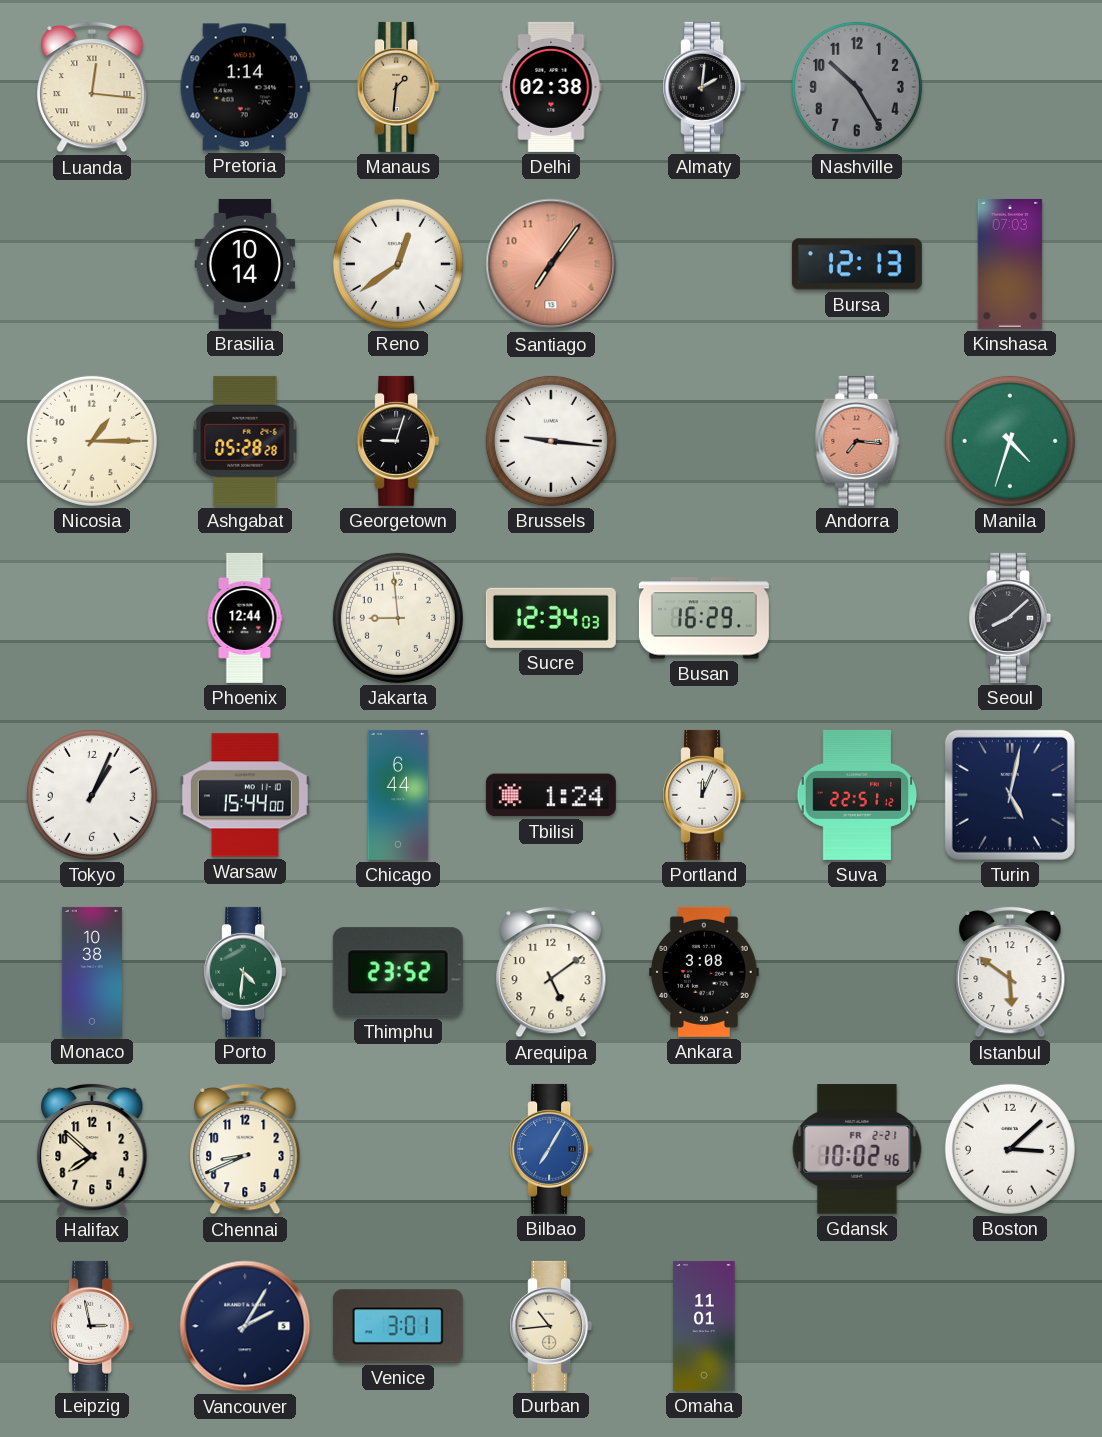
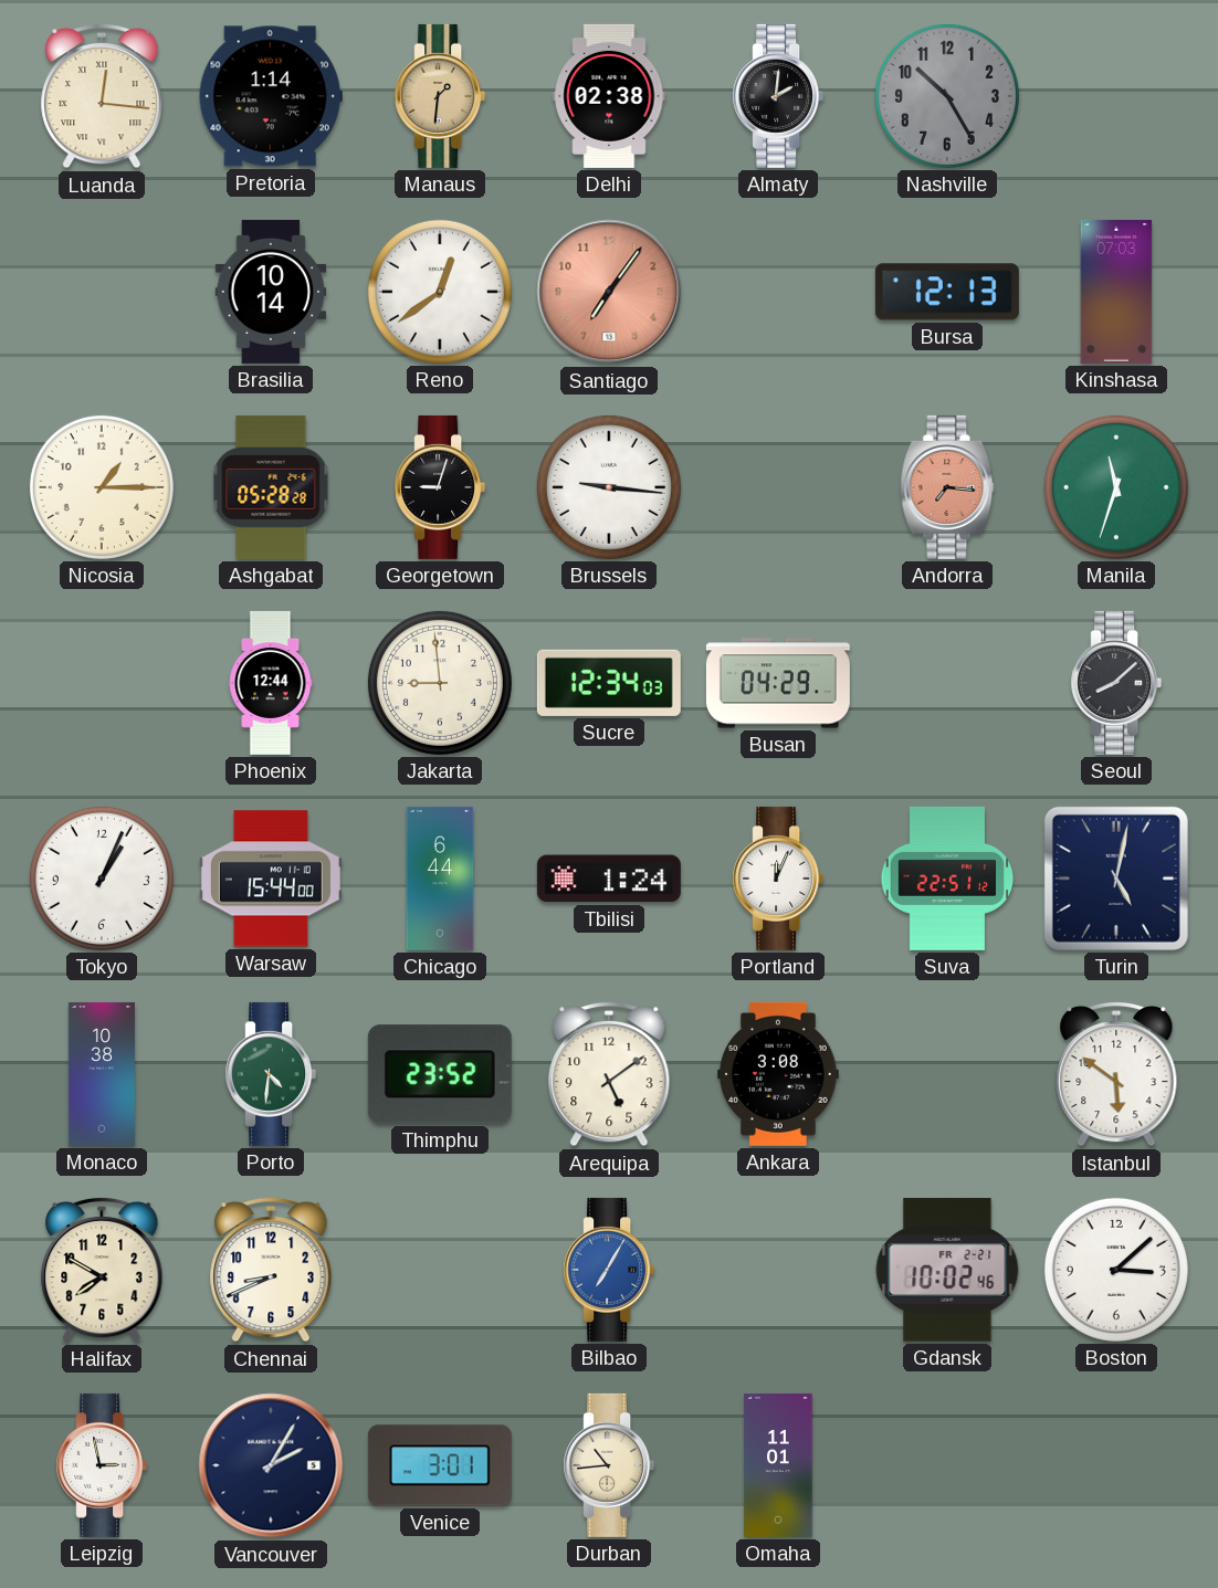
Manila: 4:33 -> 11:33 (1116, 487)
Busan: 16:29 -> 04:29 (778, 683)
Halifax: 7:52 -> 7:50 (102, 1270)
